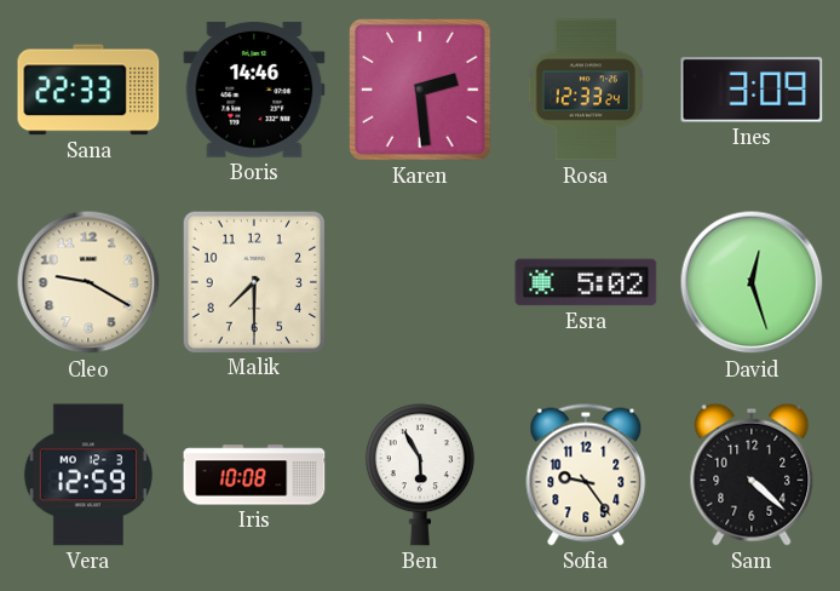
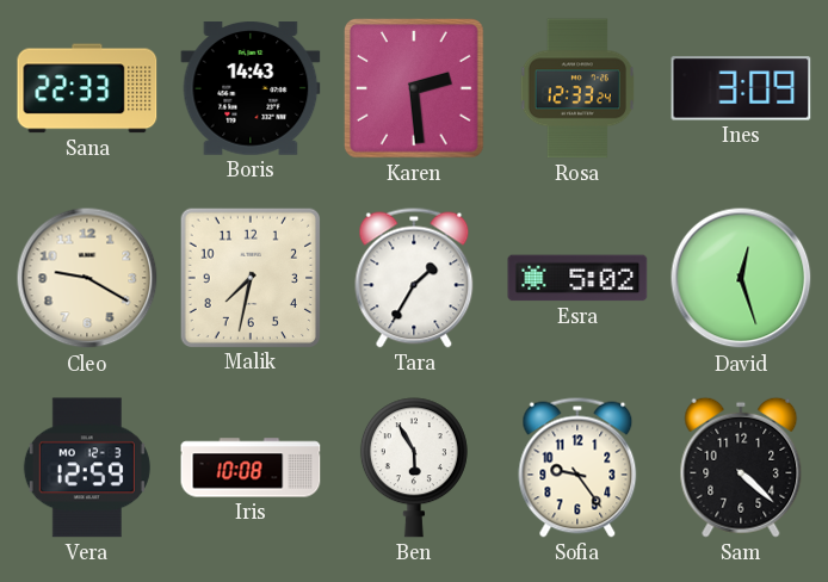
Boris: 14:46 -> 14:43 (251, 89)
Malik: 7:30 -> 7:32 (249, 277)
Tara: none -> 1:35 (414, 278)
